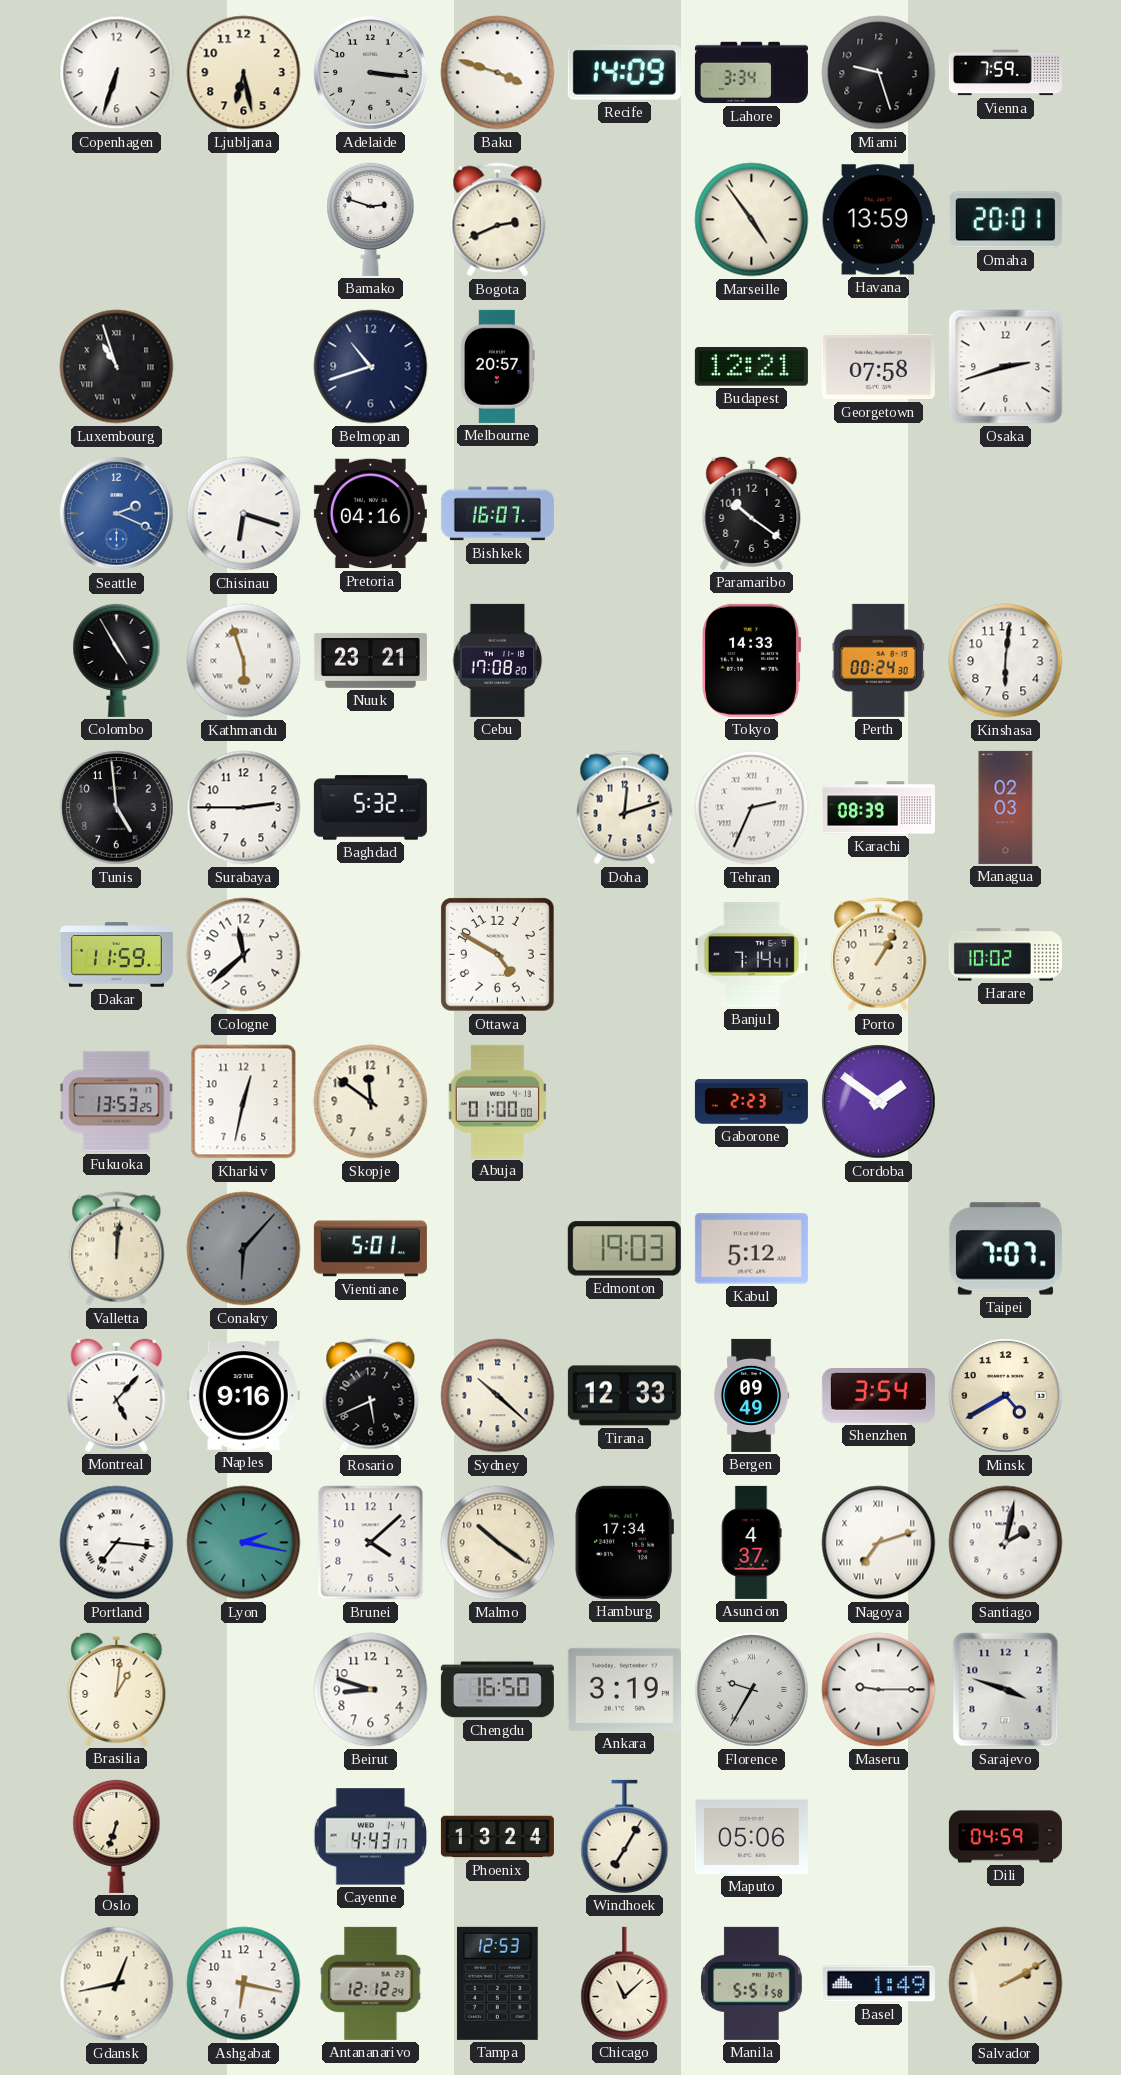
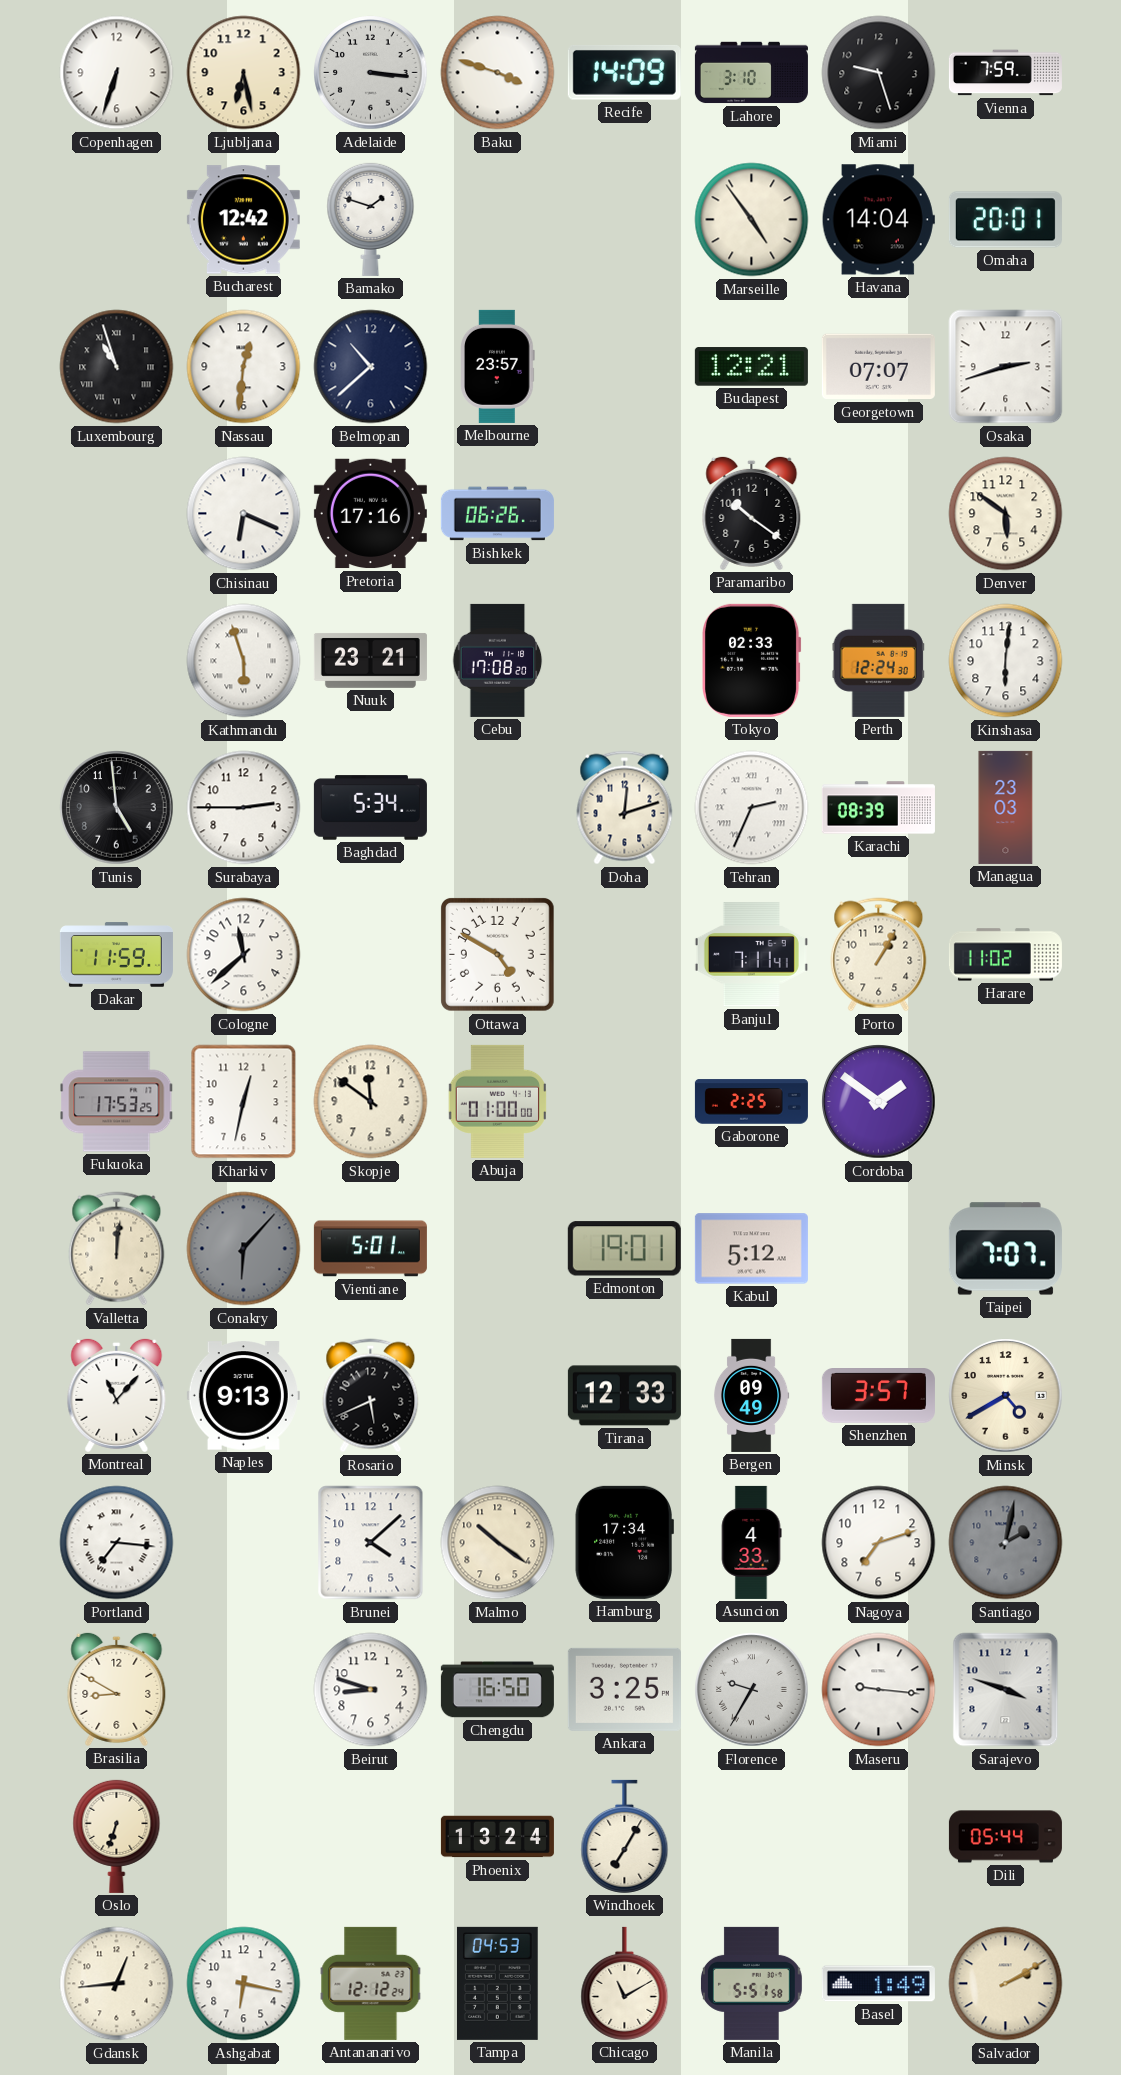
Lahore: 3:34 -> 3:10 (751, 73)
Bucharest: none -> 12:42 (243, 220)
Bamako: 2:48 -> 1:48 (371, 219)
Bogota: 2:41 -> none (498, 220)
Havana: 13:59 -> 14:04 (878, 220)
Nassau: none -> 12:31 (244, 367)
Belmopan: 10:42 -> 10:38 (371, 367)
Melbourne: 20:57 -> 23:57 (498, 366)
Georgetown: 07:58 -> 07:07 (878, 367)
Seattle: 2:19 -> none (117, 514)
Chisinau: 6:18 -> 6:19 (244, 514)
Pretoria: 04:16 -> 17:16 (370, 514)
Bishkek: 16:07 -> 06:26 (497, 514)
Denver: none -> 5:51 (1006, 514)
Colombo: 4:55 -> none (117, 660)
Tokyo: 14:33 -> 02:33 (752, 660)
Perth: 00:24 -> 12:24 (878, 660)
Baghdad: 5:32 -> 5:34 (370, 808)
Managua: 02:03 -> 23:03 (1006, 807)
Banjul: 7:14 -> 7:11 (751, 955)
Harare: 10:02 -> 11:02 (1005, 955)
Fukuoka: 13:53 -> 17:53 (117, 1102)
Gaborone: 2:23 -> 2:25 (751, 1102)
Edmonton: 19:03 -> 19:01 (624, 1249)
Montreal: 5:07 -> 11:07 (117, 1395)
Naples: 9:16 -> 9:13 (243, 1396)
Sydney: 10:22 -> none (498, 1396)
Shenzhen: 3:54 -> 3:57 (878, 1396)
Lyon: 2:17 -> none (244, 1543)
Asuncion: 4:37 -> 4:33 (751, 1542)
Nagoya numerals: Roman -> Arabic (879, 1543)
Santiago dial: white -> grey (1006, 1543)
Brasilia: 1:01 -> 8:50 (117, 1689)
Ankara: 3:19 -> 3:25 (624, 1689)
Maseru: 9:15 -> 9:16 (879, 1690)
Cayenne: 4:43 -> none (370, 1837)
Maputo: 05:06 -> none (751, 1836)
Dili: 04:59 -> 05:44 (1005, 1837)
Gdansk: 12:43 -> 12:44 (117, 1984)
Tampa: 12:53 -> 04:53 (497, 1983)
Chicago: 11:08 -> 11:10 (625, 1983)
